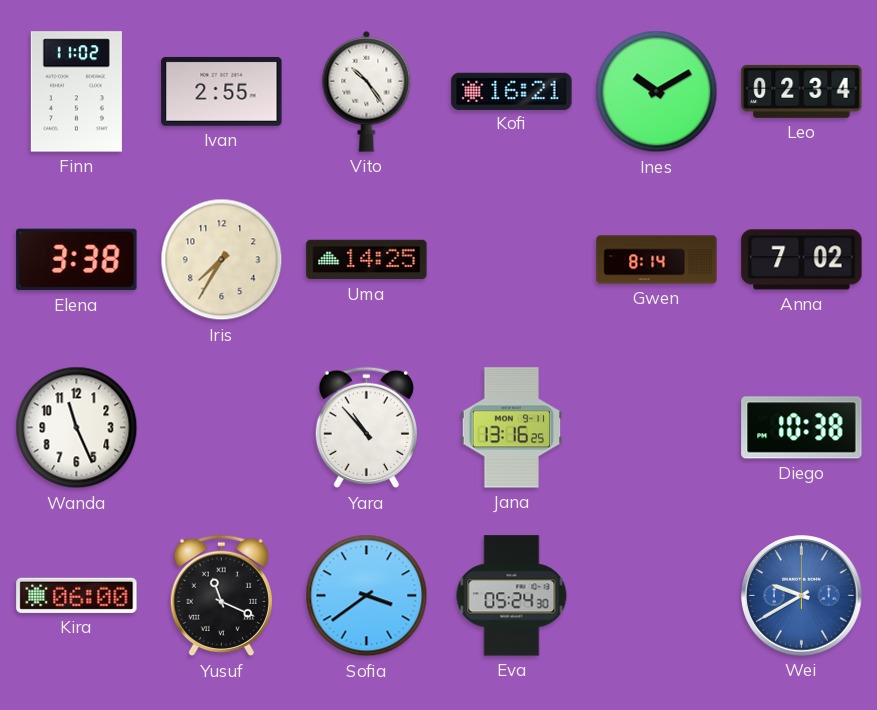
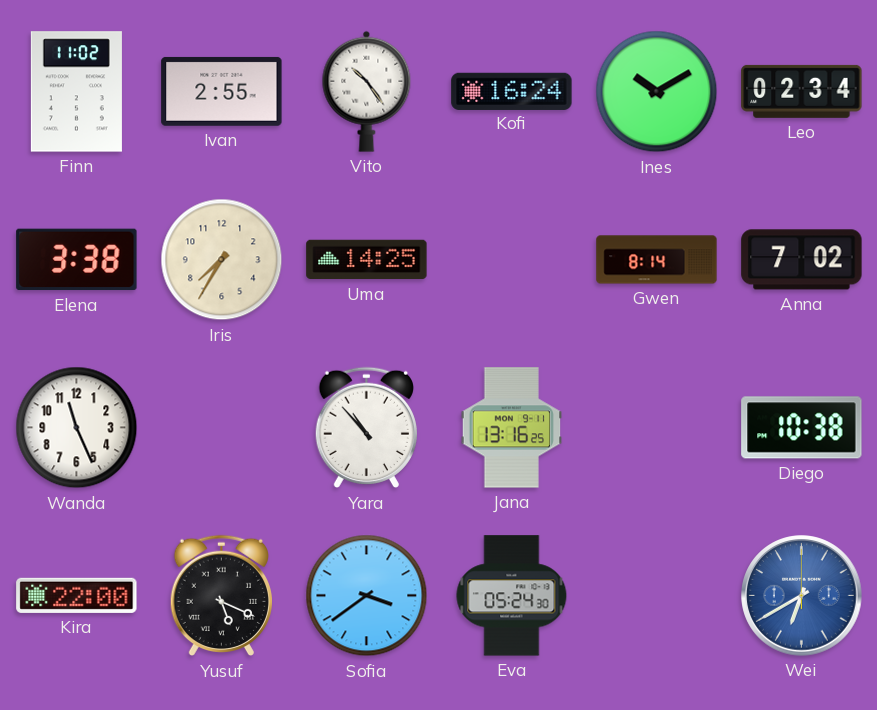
Kofi: 16:21 -> 16:24 (512, 91)
Kira: 06:00 -> 22:00 (77, 595)
Yusuf: 11:19 -> 5:19 (221, 596)
Wei: 9:40 -> 6:40 (802, 596)
